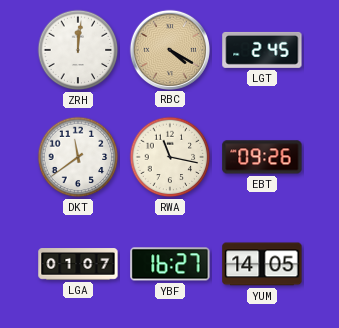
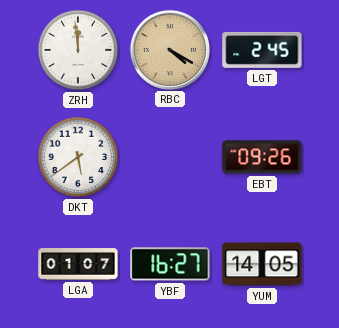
ZRH: 12:01 -> 11:59 (78, 50)
DKT: 11:39 -> 5:39 (78, 157)
RWA: 11:17 -> none (170, 157)
